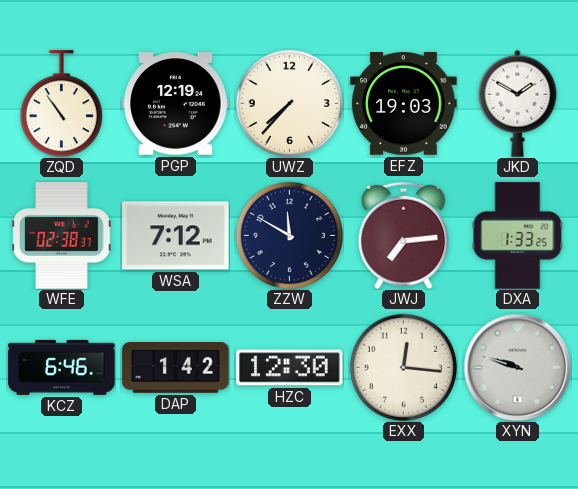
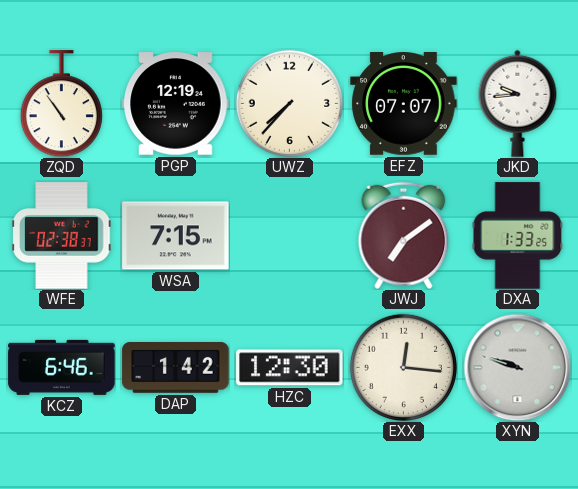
EFZ: 19:03 -> 07:07 (404, 104)
JKD: 1:50 -> 9:44 (518, 103)
WSA: 7:12 -> 7:15 (176, 236)
ZZW: 11:50 -> none (289, 235)
JWJ: 7:14 -> 7:09 (404, 235)
